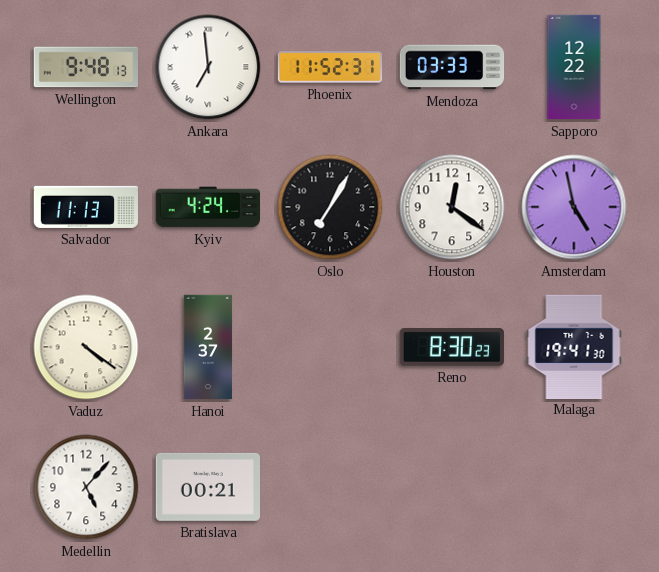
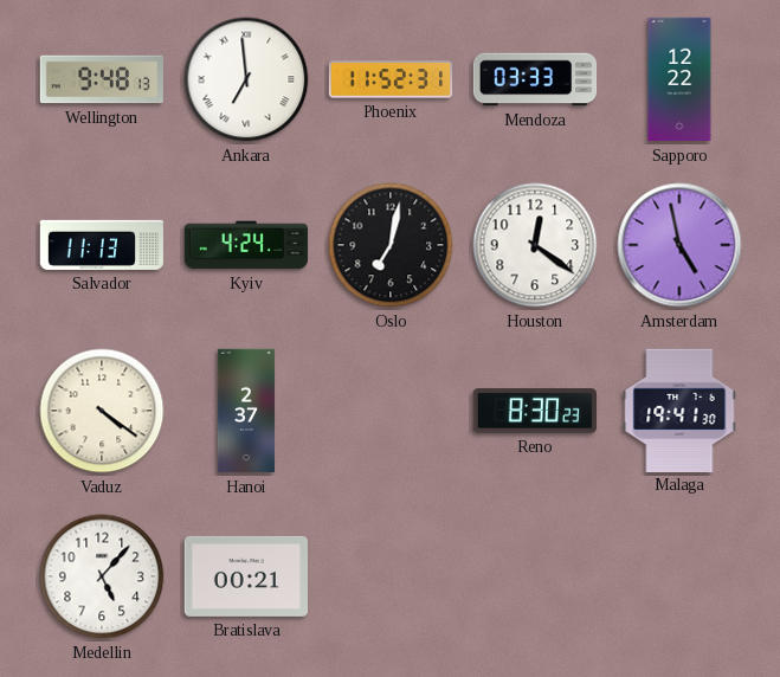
Oslo: 7:05 -> 7:02 (391, 245)
